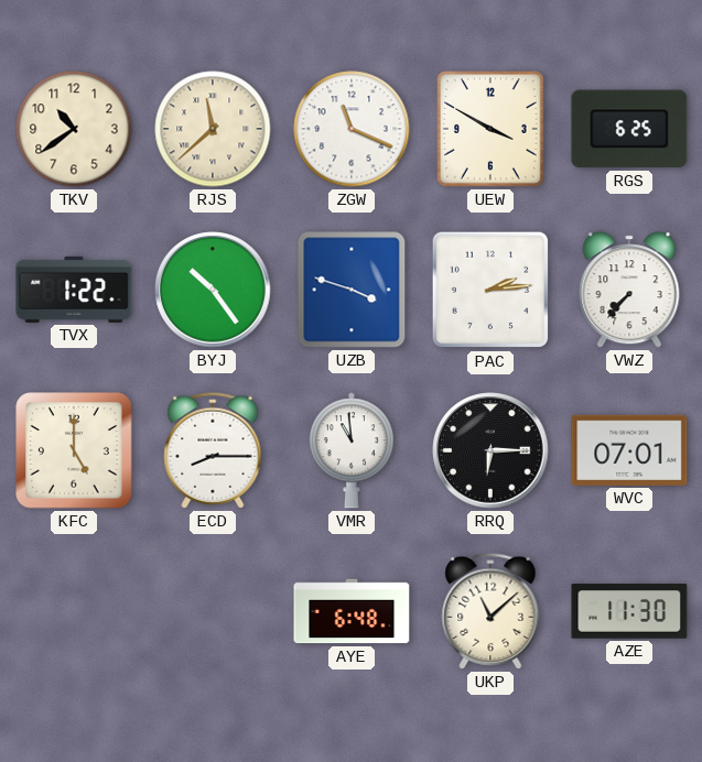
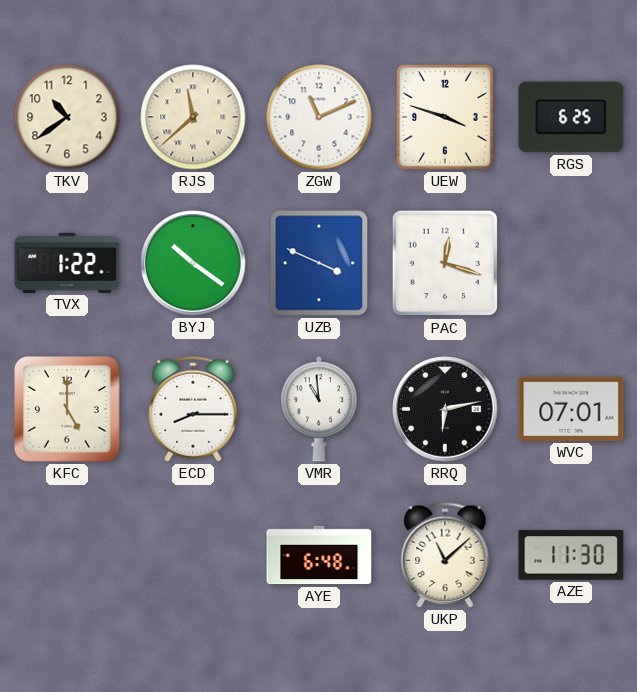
ZGW: 11:19 -> 11:11 (319, 117)
UEW: 3:50 -> 3:48 (445, 117)
BYJ: 10:24 -> 10:21 (193, 263)
UZB: 3:48 -> 3:49 (319, 263)
PAC: 2:14 -> 12:18 (445, 263)
VWZ: 7:37 -> none (629, 290)
RRQ: 6:15 -> 6:13 (445, 409)
